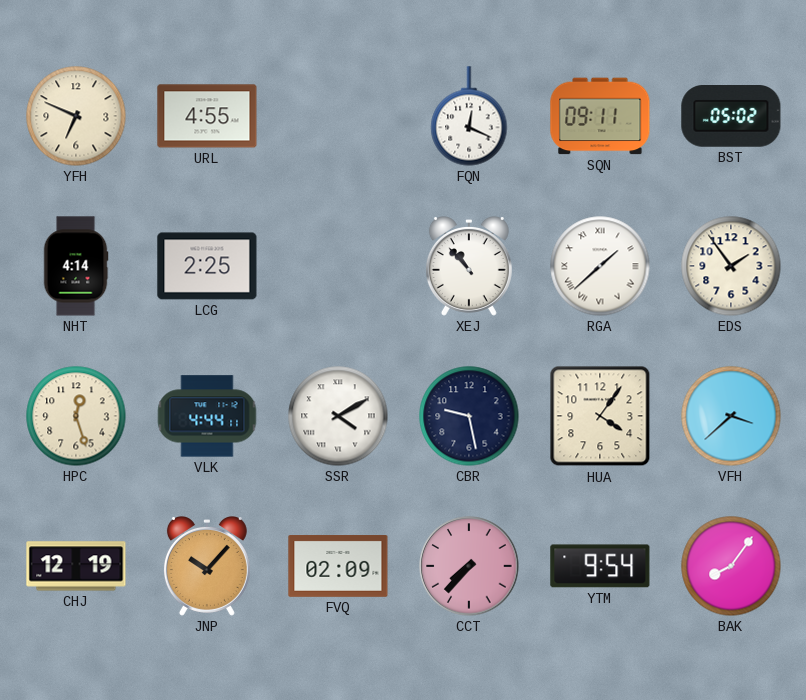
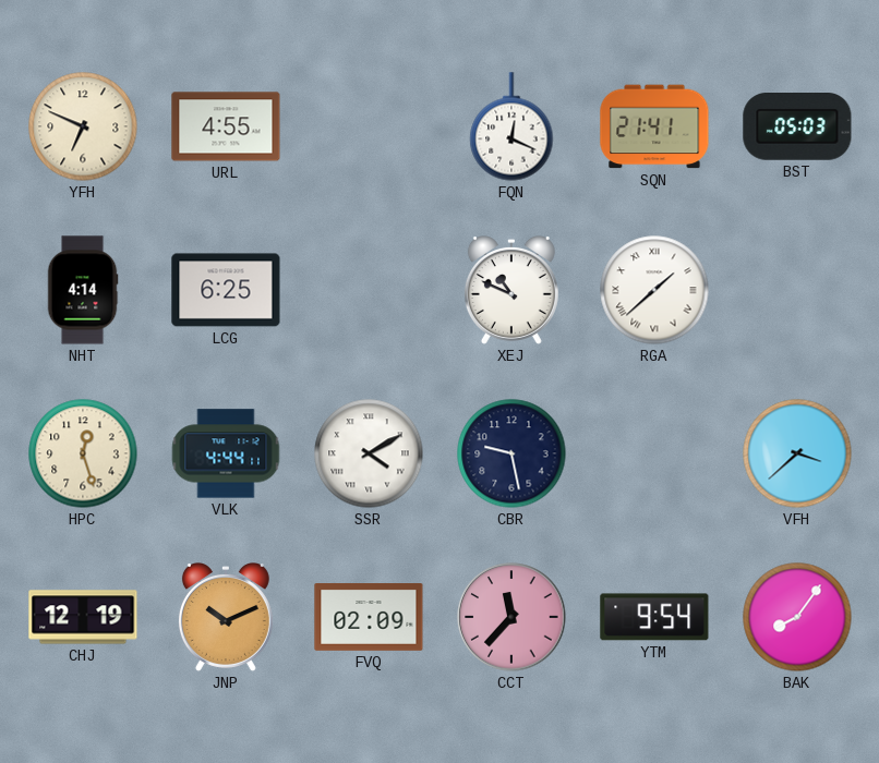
SQN: 09:11 -> 21:41 (654, 126)
BST: 05:02 -> 05:03 (797, 128)
LCG: 2:25 -> 6:25 (226, 290)
XEJ: 10:53 -> 10:49 (511, 291)
EDS: 1:54 -> none (731, 266)
HUA: 4:06 -> none (600, 416)
JNP: 10:07 -> 10:11 (226, 618)
CCT: 7:37 -> 11:37 (511, 617)
